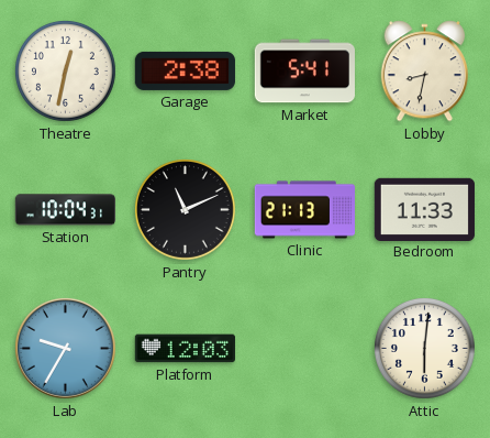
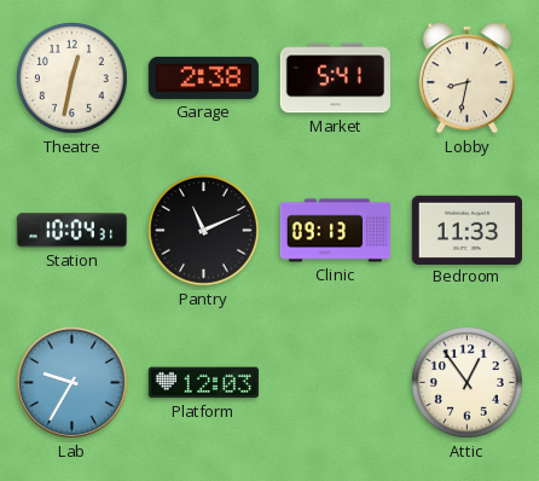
Clinic: 21:13 -> 09:13 (335, 231)
Attic: 6:01 -> 12:54 (468, 383)
